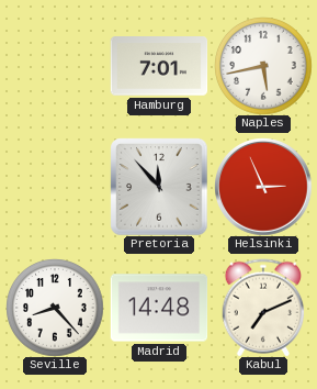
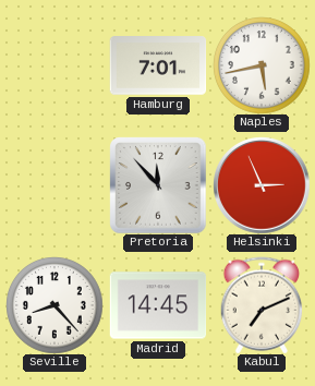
Madrid: 14:48 -> 14:45 (158, 305)
